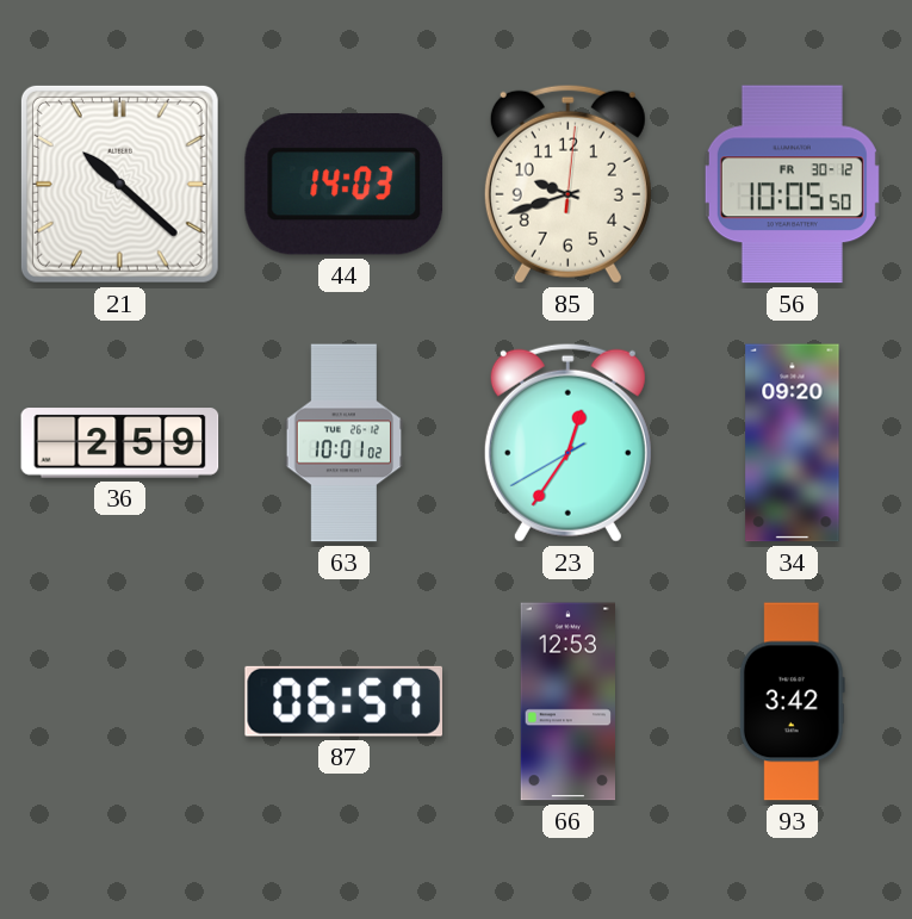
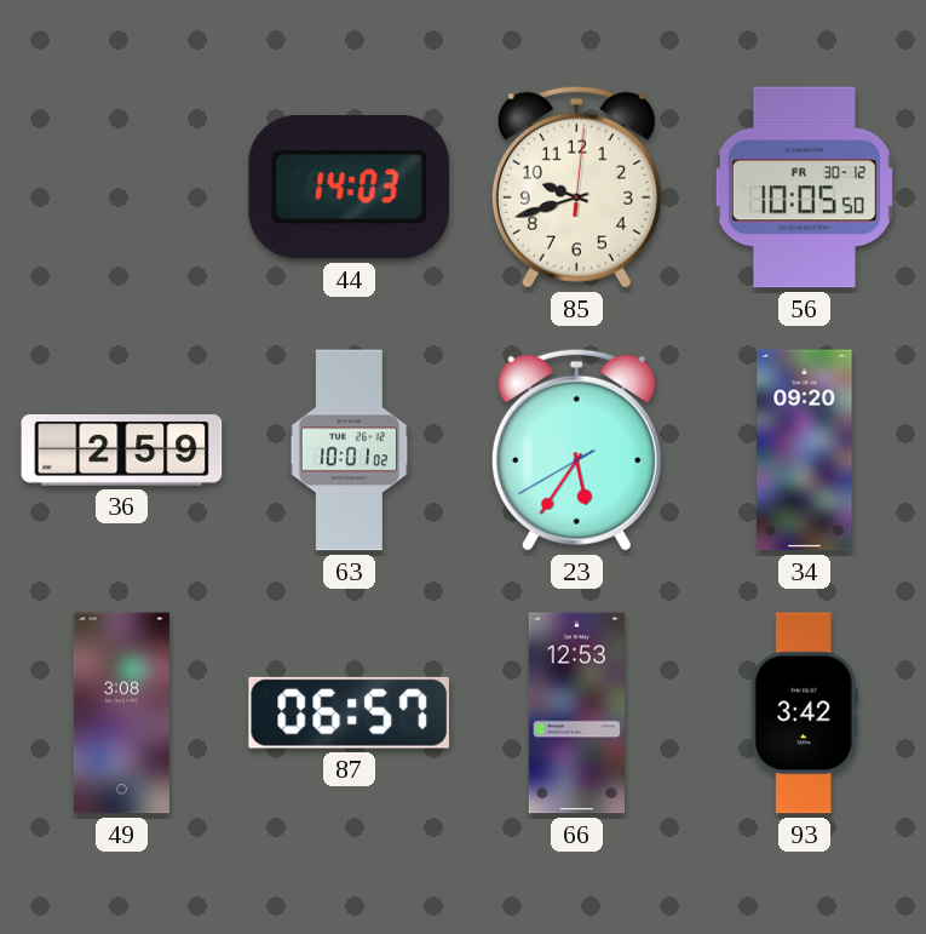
21: 10:22 -> none (119, 184)
23: 12:35 -> 5:35 (576, 449)
49: none -> 3:08 (121, 714)
